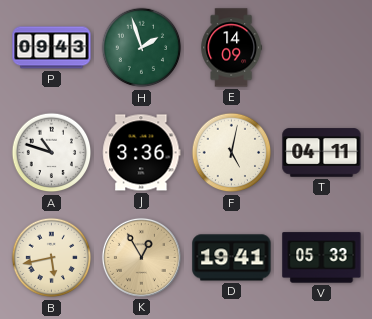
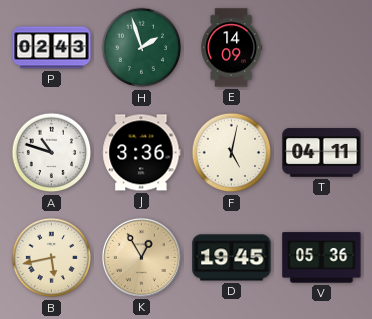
P: 09:43 -> 02:43 (52, 48)
D: 19:41 -> 19:45 (232, 258)
V: 05:33 -> 05:36 (322, 258)
